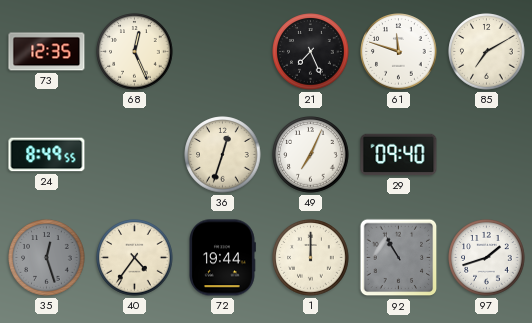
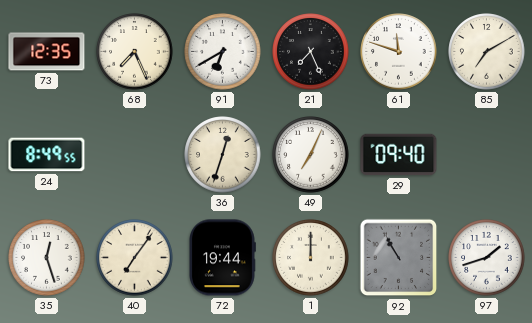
68: 12:26 -> 7:26 (135, 52)
91: none -> 6:40 (223, 52)
35 dial: grey -> white (47, 258)
40: 4:36 -> 7:06 (135, 258)
